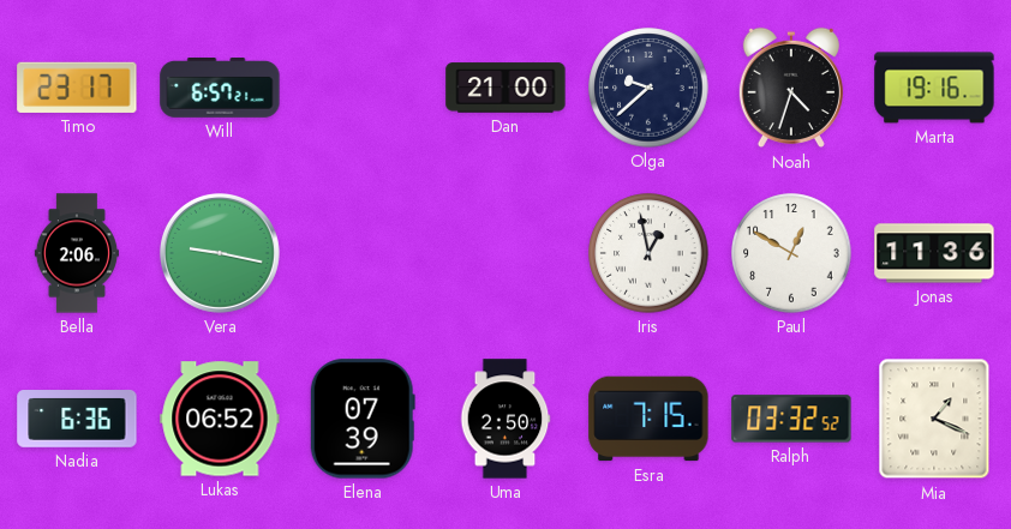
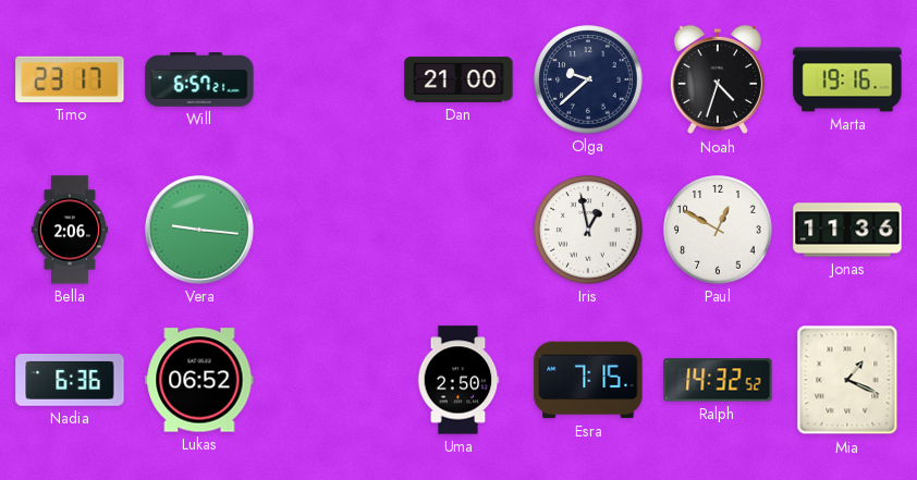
Vera: 9:17 -> 9:16 (199, 230)
Elena: 07:39 -> none (363, 419)
Ralph: 03:32 -> 14:32 (718, 380)
